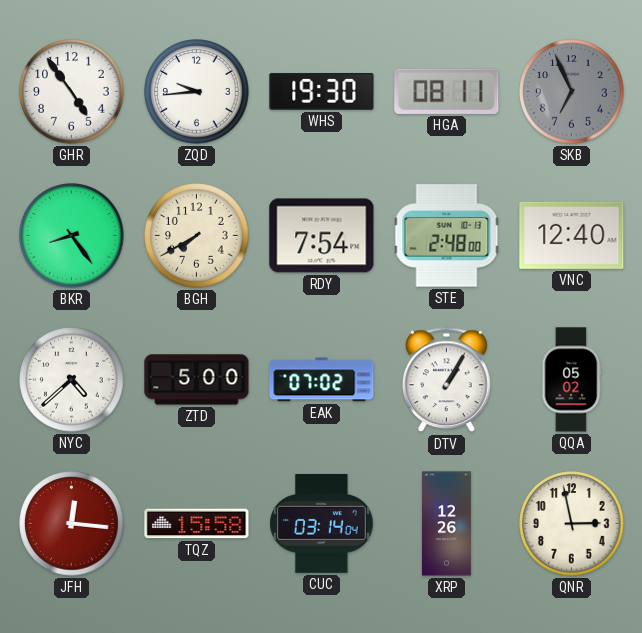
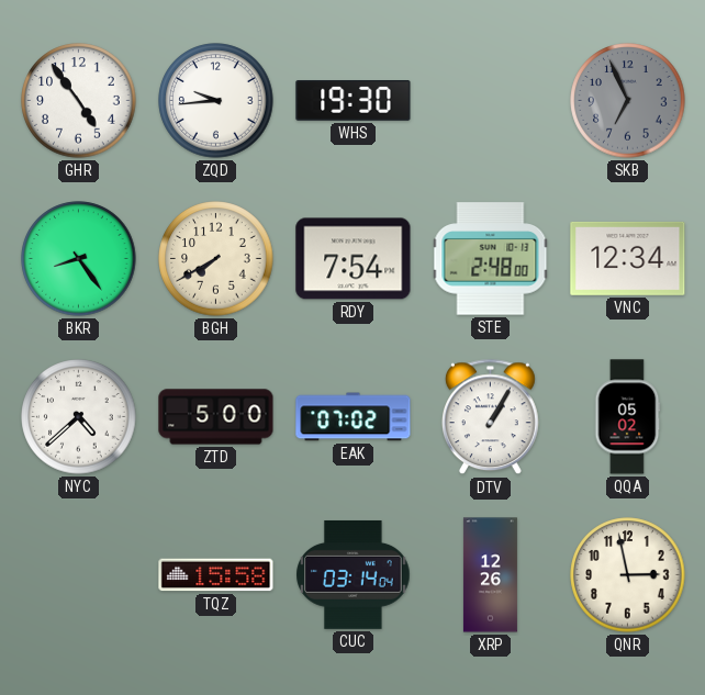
HGA: 08:11 -> none (447, 91)
VNC: 12:40 -> 12:34 (628, 258)
JFH: 12:16 -> none (72, 524)
